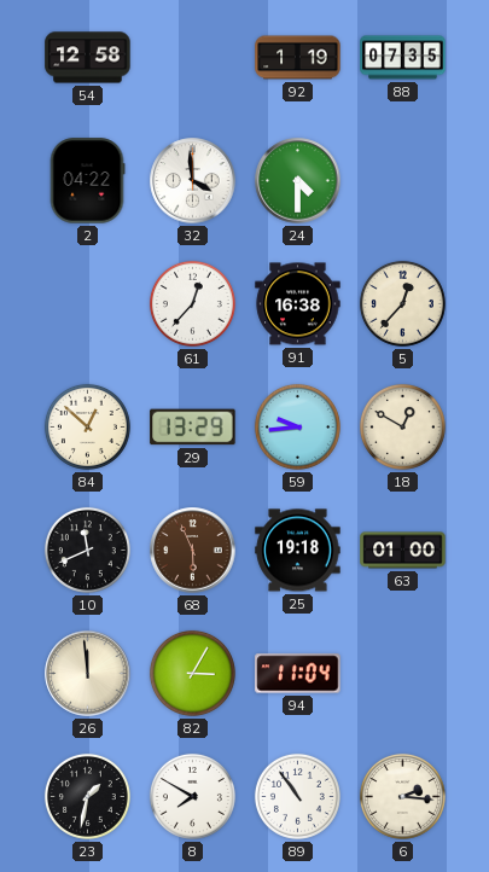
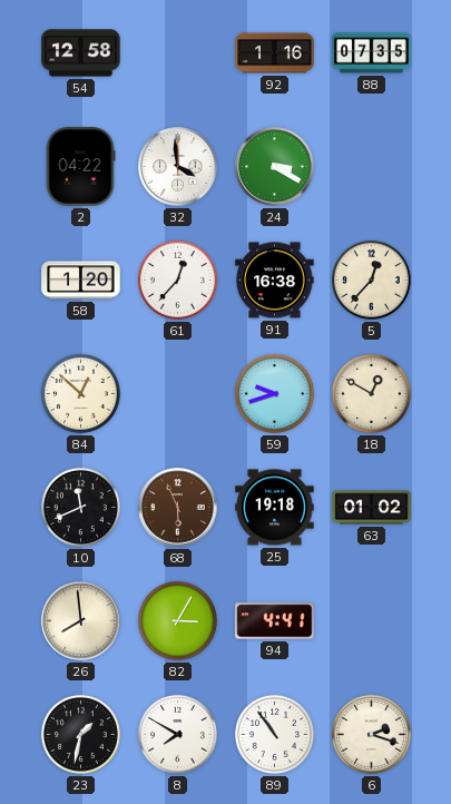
92: 1:19 -> 1:16 (275, 53)
24: 4:30 -> 3:20 (275, 167)
58: none -> 1:20 (81, 281)
29: 13:29 -> none (193, 428)
59: 9:44 -> 9:42 (274, 393)
63: 01:00 -> 01:02 (372, 508)
26: 11:59 -> 7:59 (81, 621)
94: 11:04 -> 4:41 (275, 621)
6: 2:16 -> 2:18 (371, 734)
